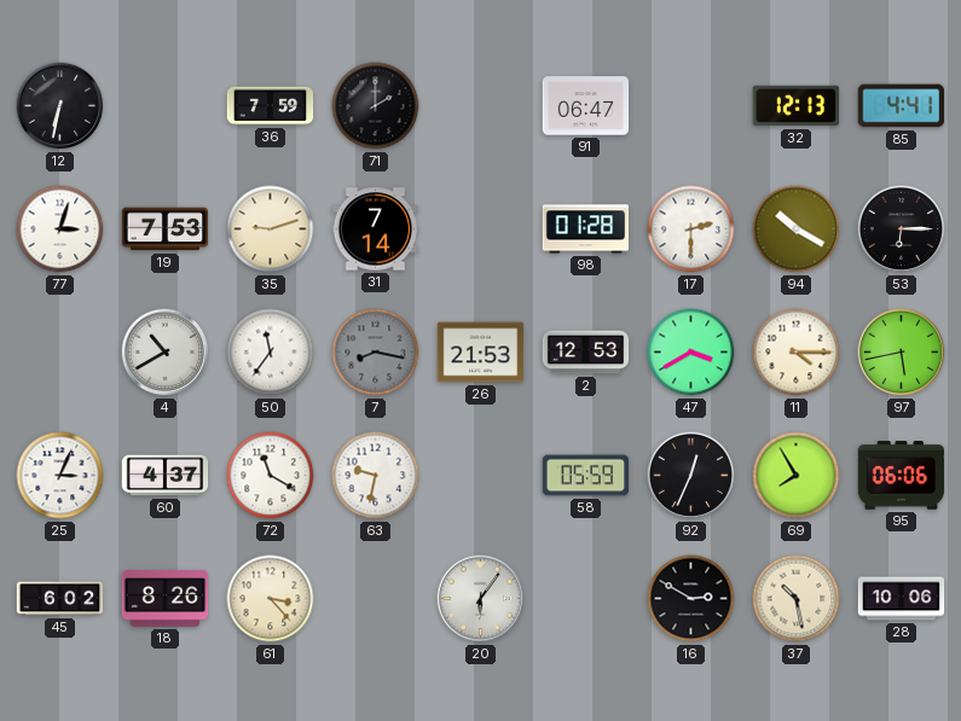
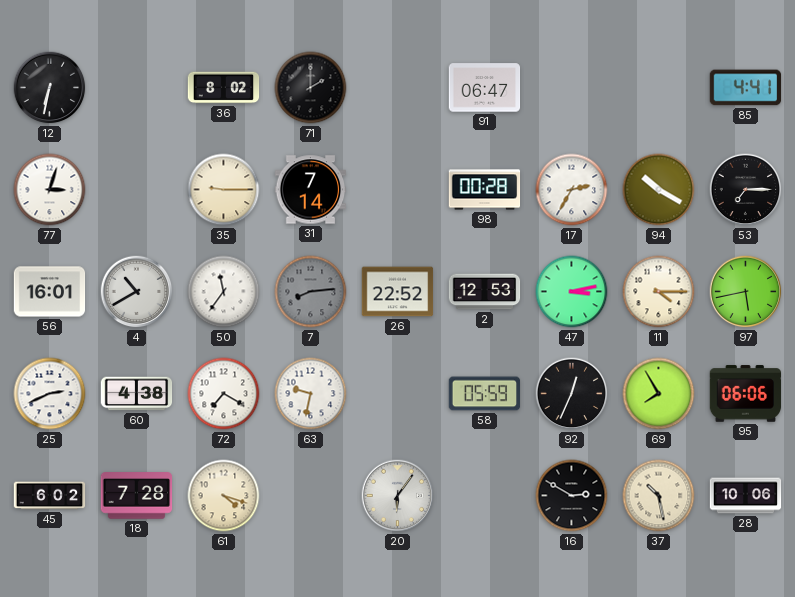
36: 7:59 -> 8:02 (224, 88)
32: 12:13 -> none (797, 106)
19: 7:53 -> none (166, 229)
35: 9:12 -> 9:15 (224, 190)
98: 01:28 -> 00:28 (485, 190)
17: 2:30 -> 2:35 (572, 190)
53: 6:15 -> 7:15 (746, 190)
56: none -> 16:01 (50, 292)
7: 8:17 -> 8:14 (311, 292)
26: 21:53 -> 22:52 (398, 292)
47: 3:40 -> 3:13 (572, 292)
25: 3:04 -> 2:41 (50, 394)
60: 4:37 -> 4:38 (137, 394)
72: 11:20 -> 7:20 (224, 394)
18: 8:26 -> 7:28 (137, 496)
61: 3:23 -> 4:18 (224, 496)
